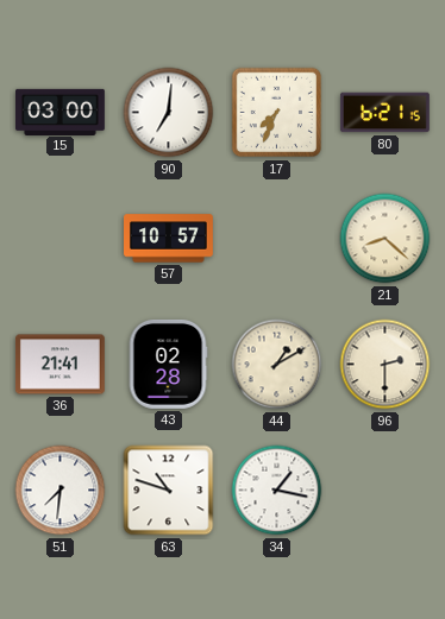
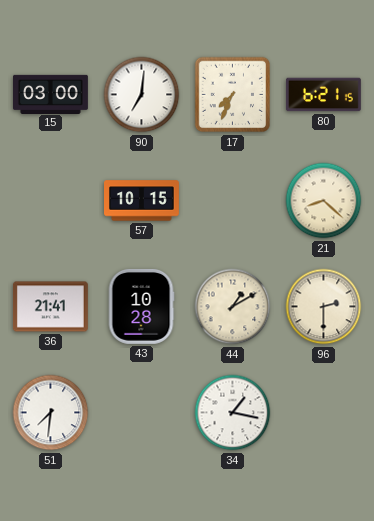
57: 10:57 -> 10:15 (142, 201)
43: 02:28 -> 10:28 (141, 306)
63: 10:48 -> none (169, 491)
